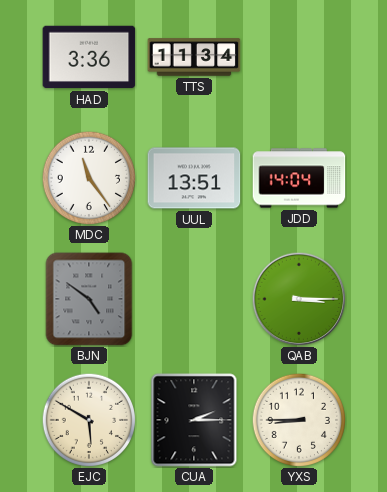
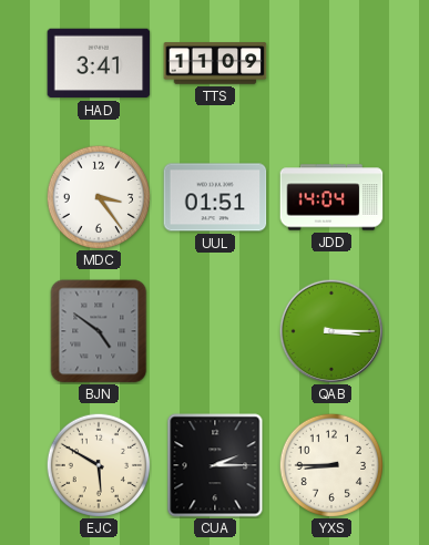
HAD: 3:36 -> 3:41 (99, 63)
TTS: 11:34 -> 11:09 (215, 63)
MDC: 11:24 -> 3:24 (98, 196)
UUL: 13:51 -> 01:51 (215, 197)
